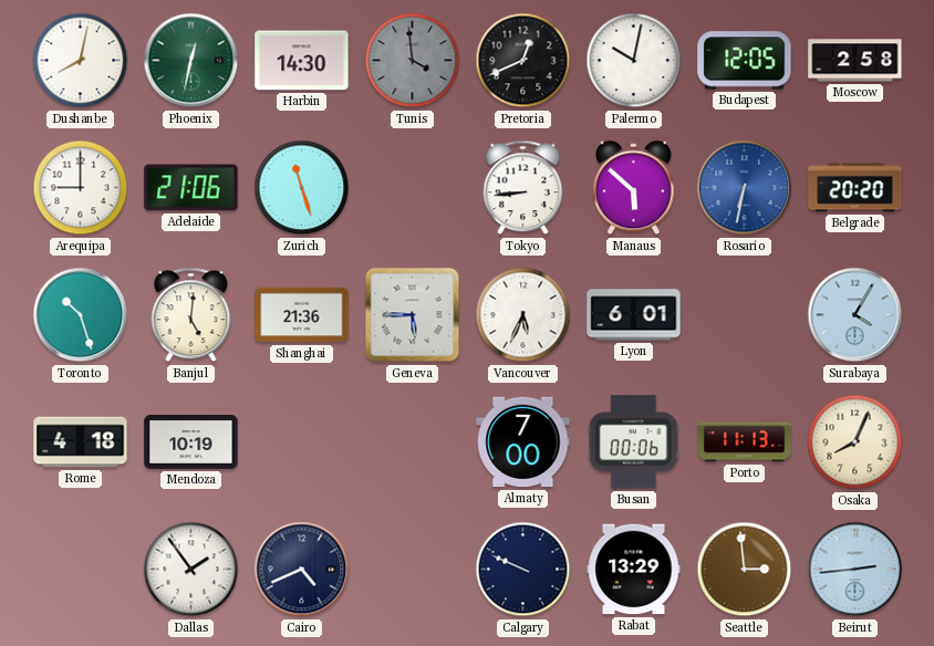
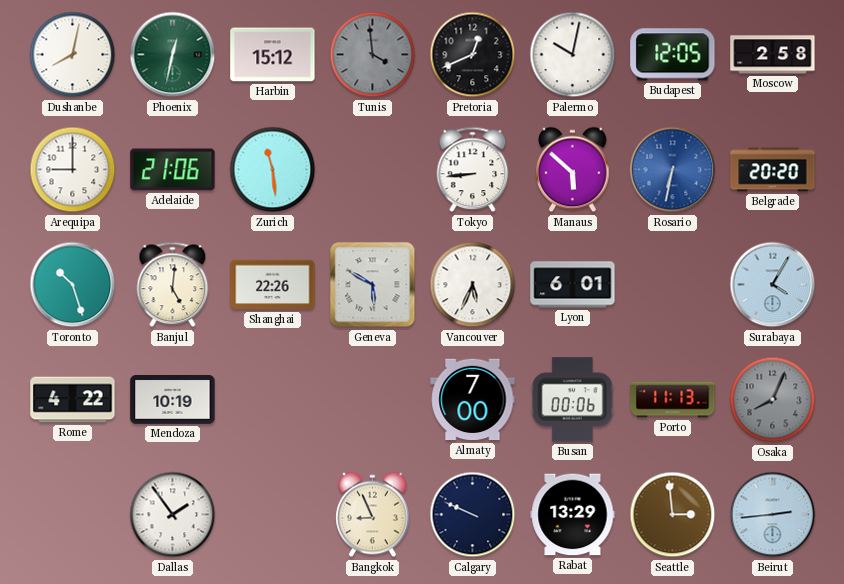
Harbin: 14:30 -> 15:12 (273, 55)
Zurich: 11:27 -> 11:29 (273, 170)
Shanghai: 21:36 -> 22:26 (273, 285)
Geneva: 5:45 -> 5:50 (373, 285)
Rome: 4:18 -> 4:22 (73, 400)
Osaka dial: cream -> grey (773, 400)
Cairo: 4:41 -> none (302, 570)
Bangkok: none -> 8:56 (373, 515)
